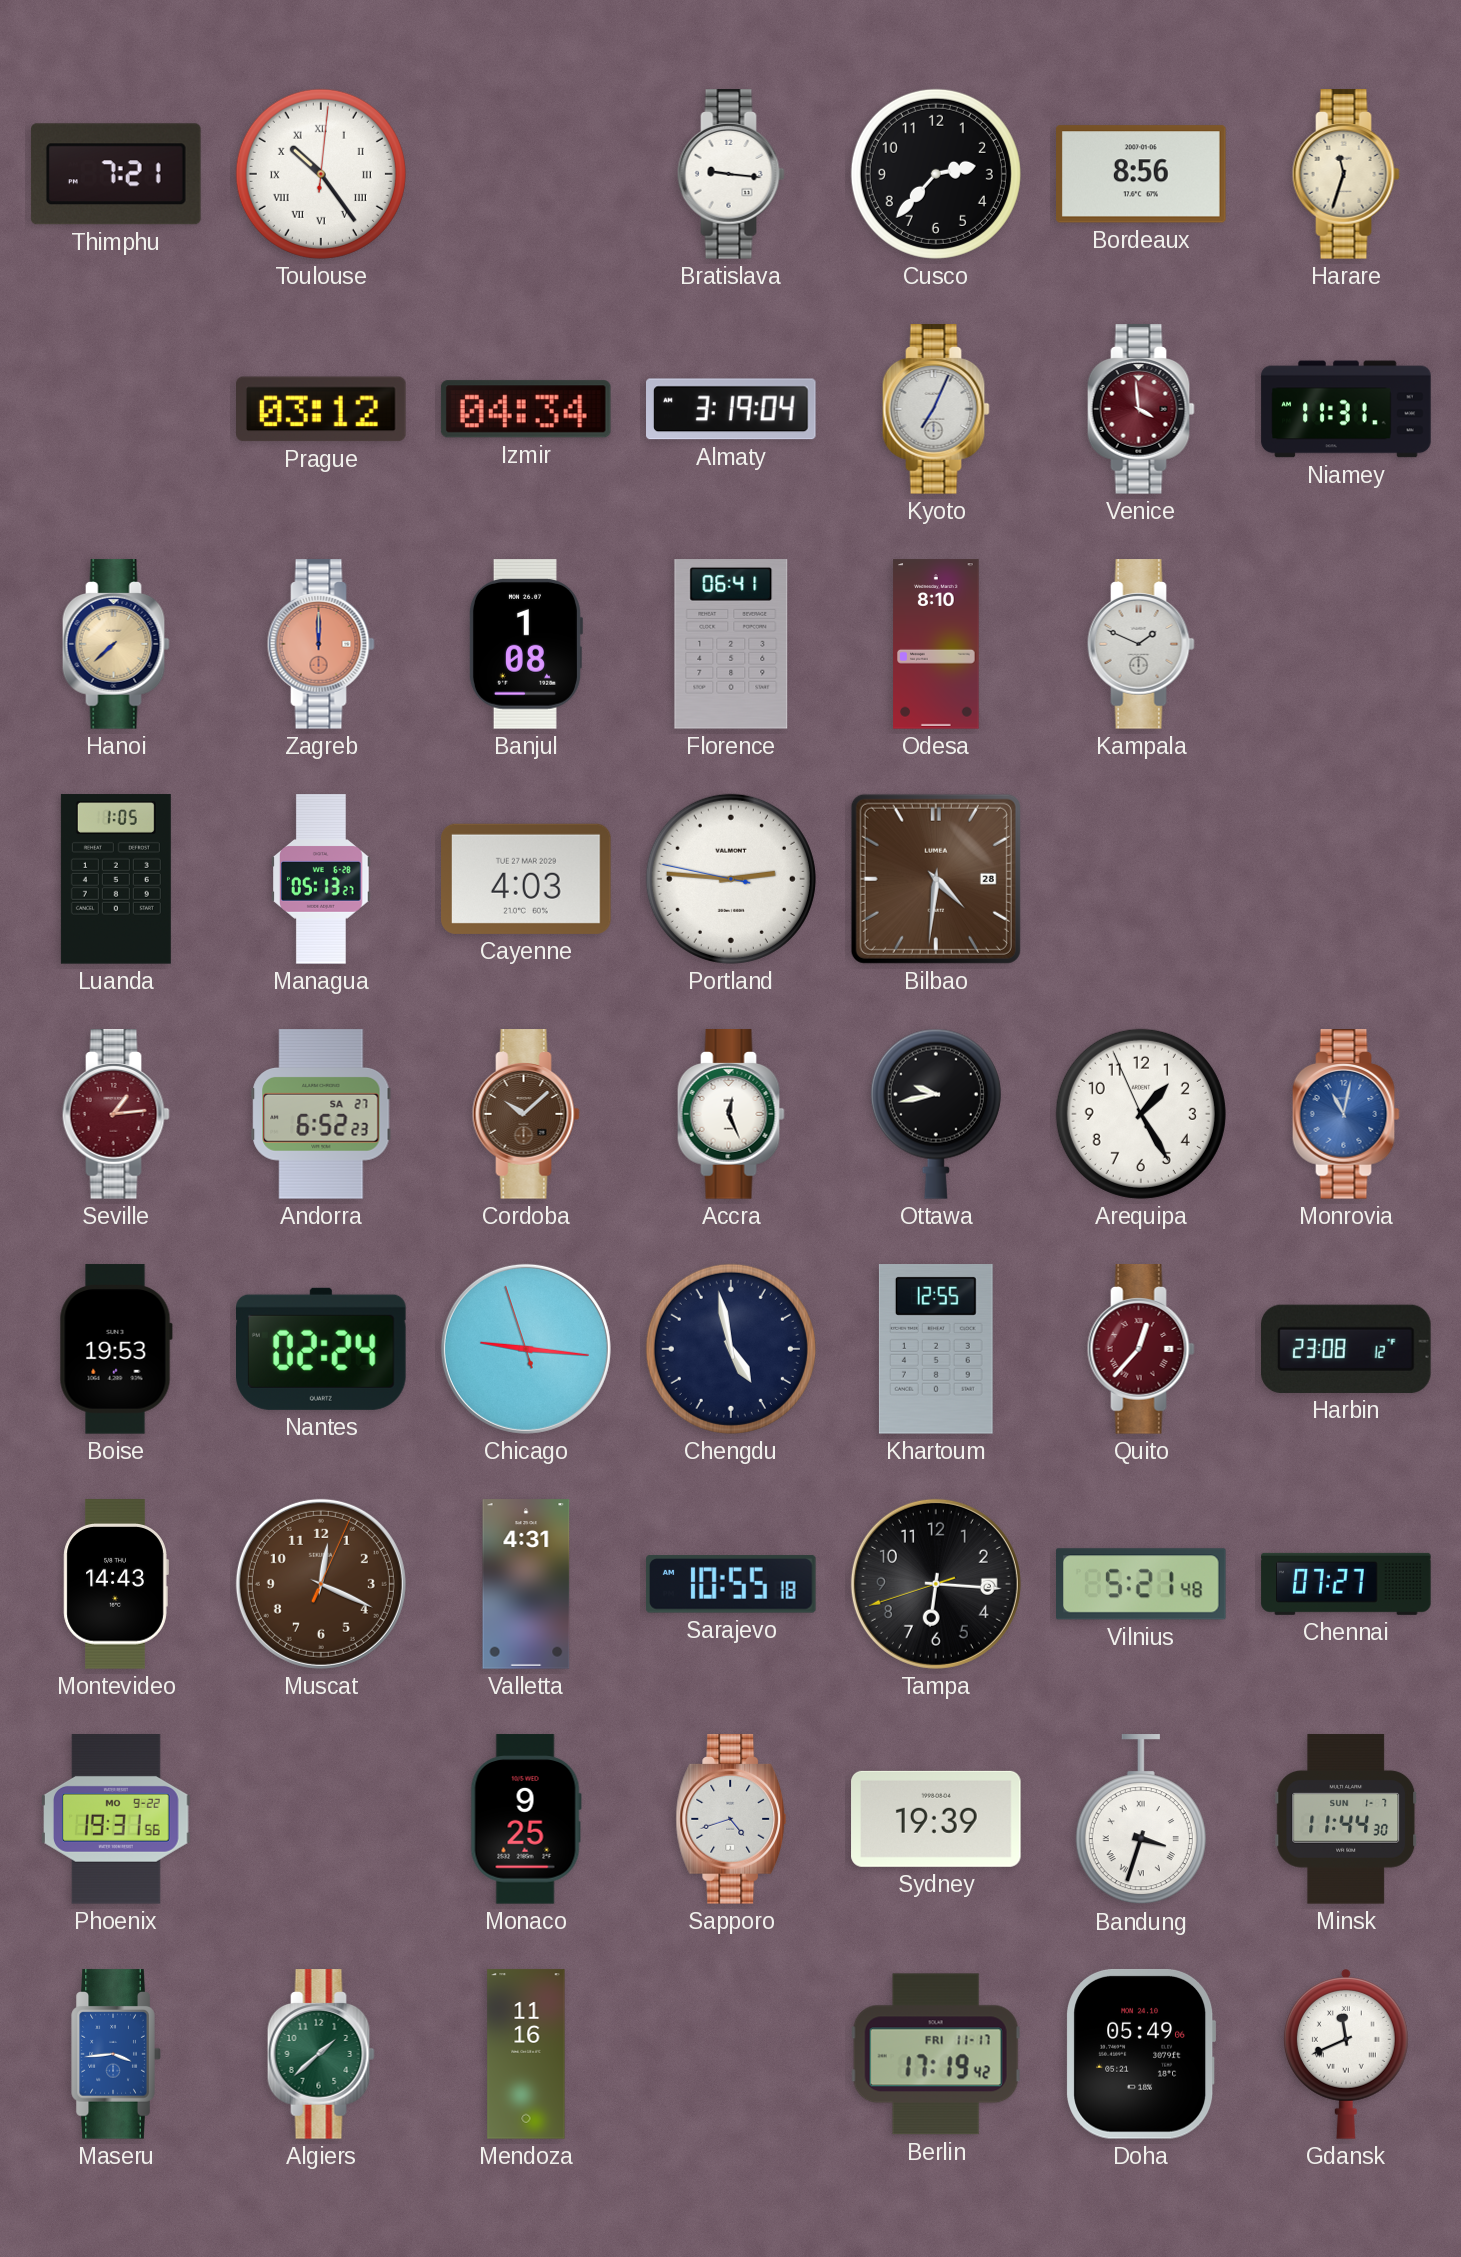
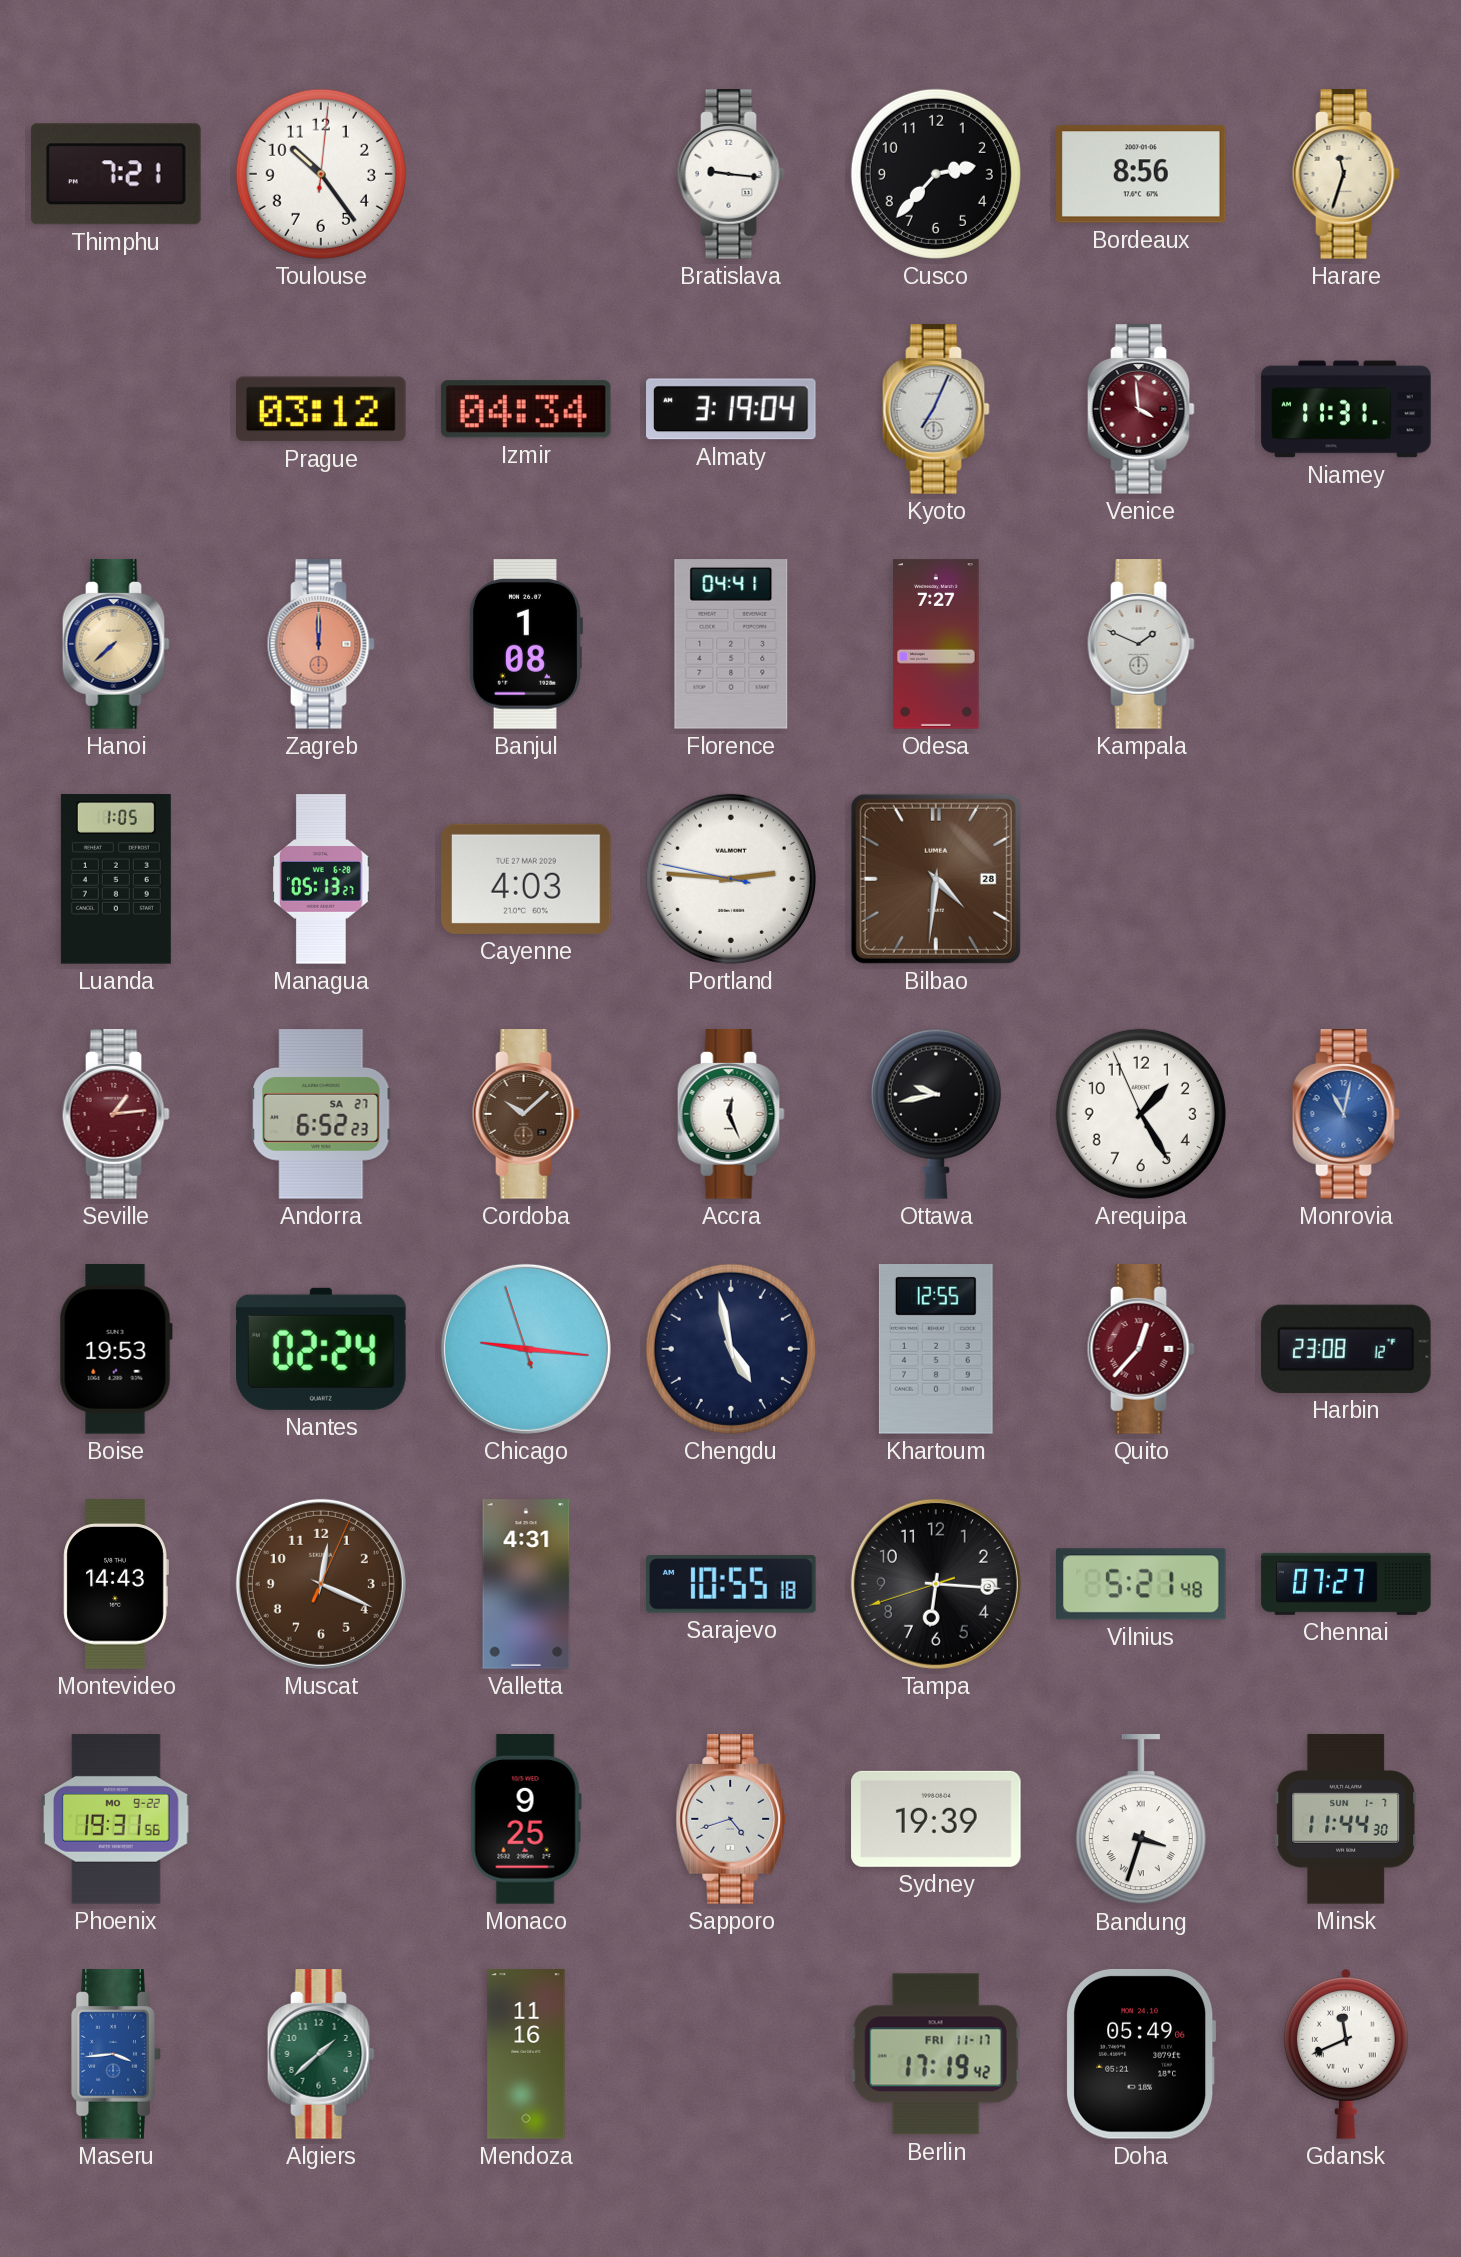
Toulouse numerals: Roman -> Arabic (321, 174)
Florence: 06:41 -> 04:41 (731, 644)
Odesa: 8:10 -> 7:27 (936, 644)
